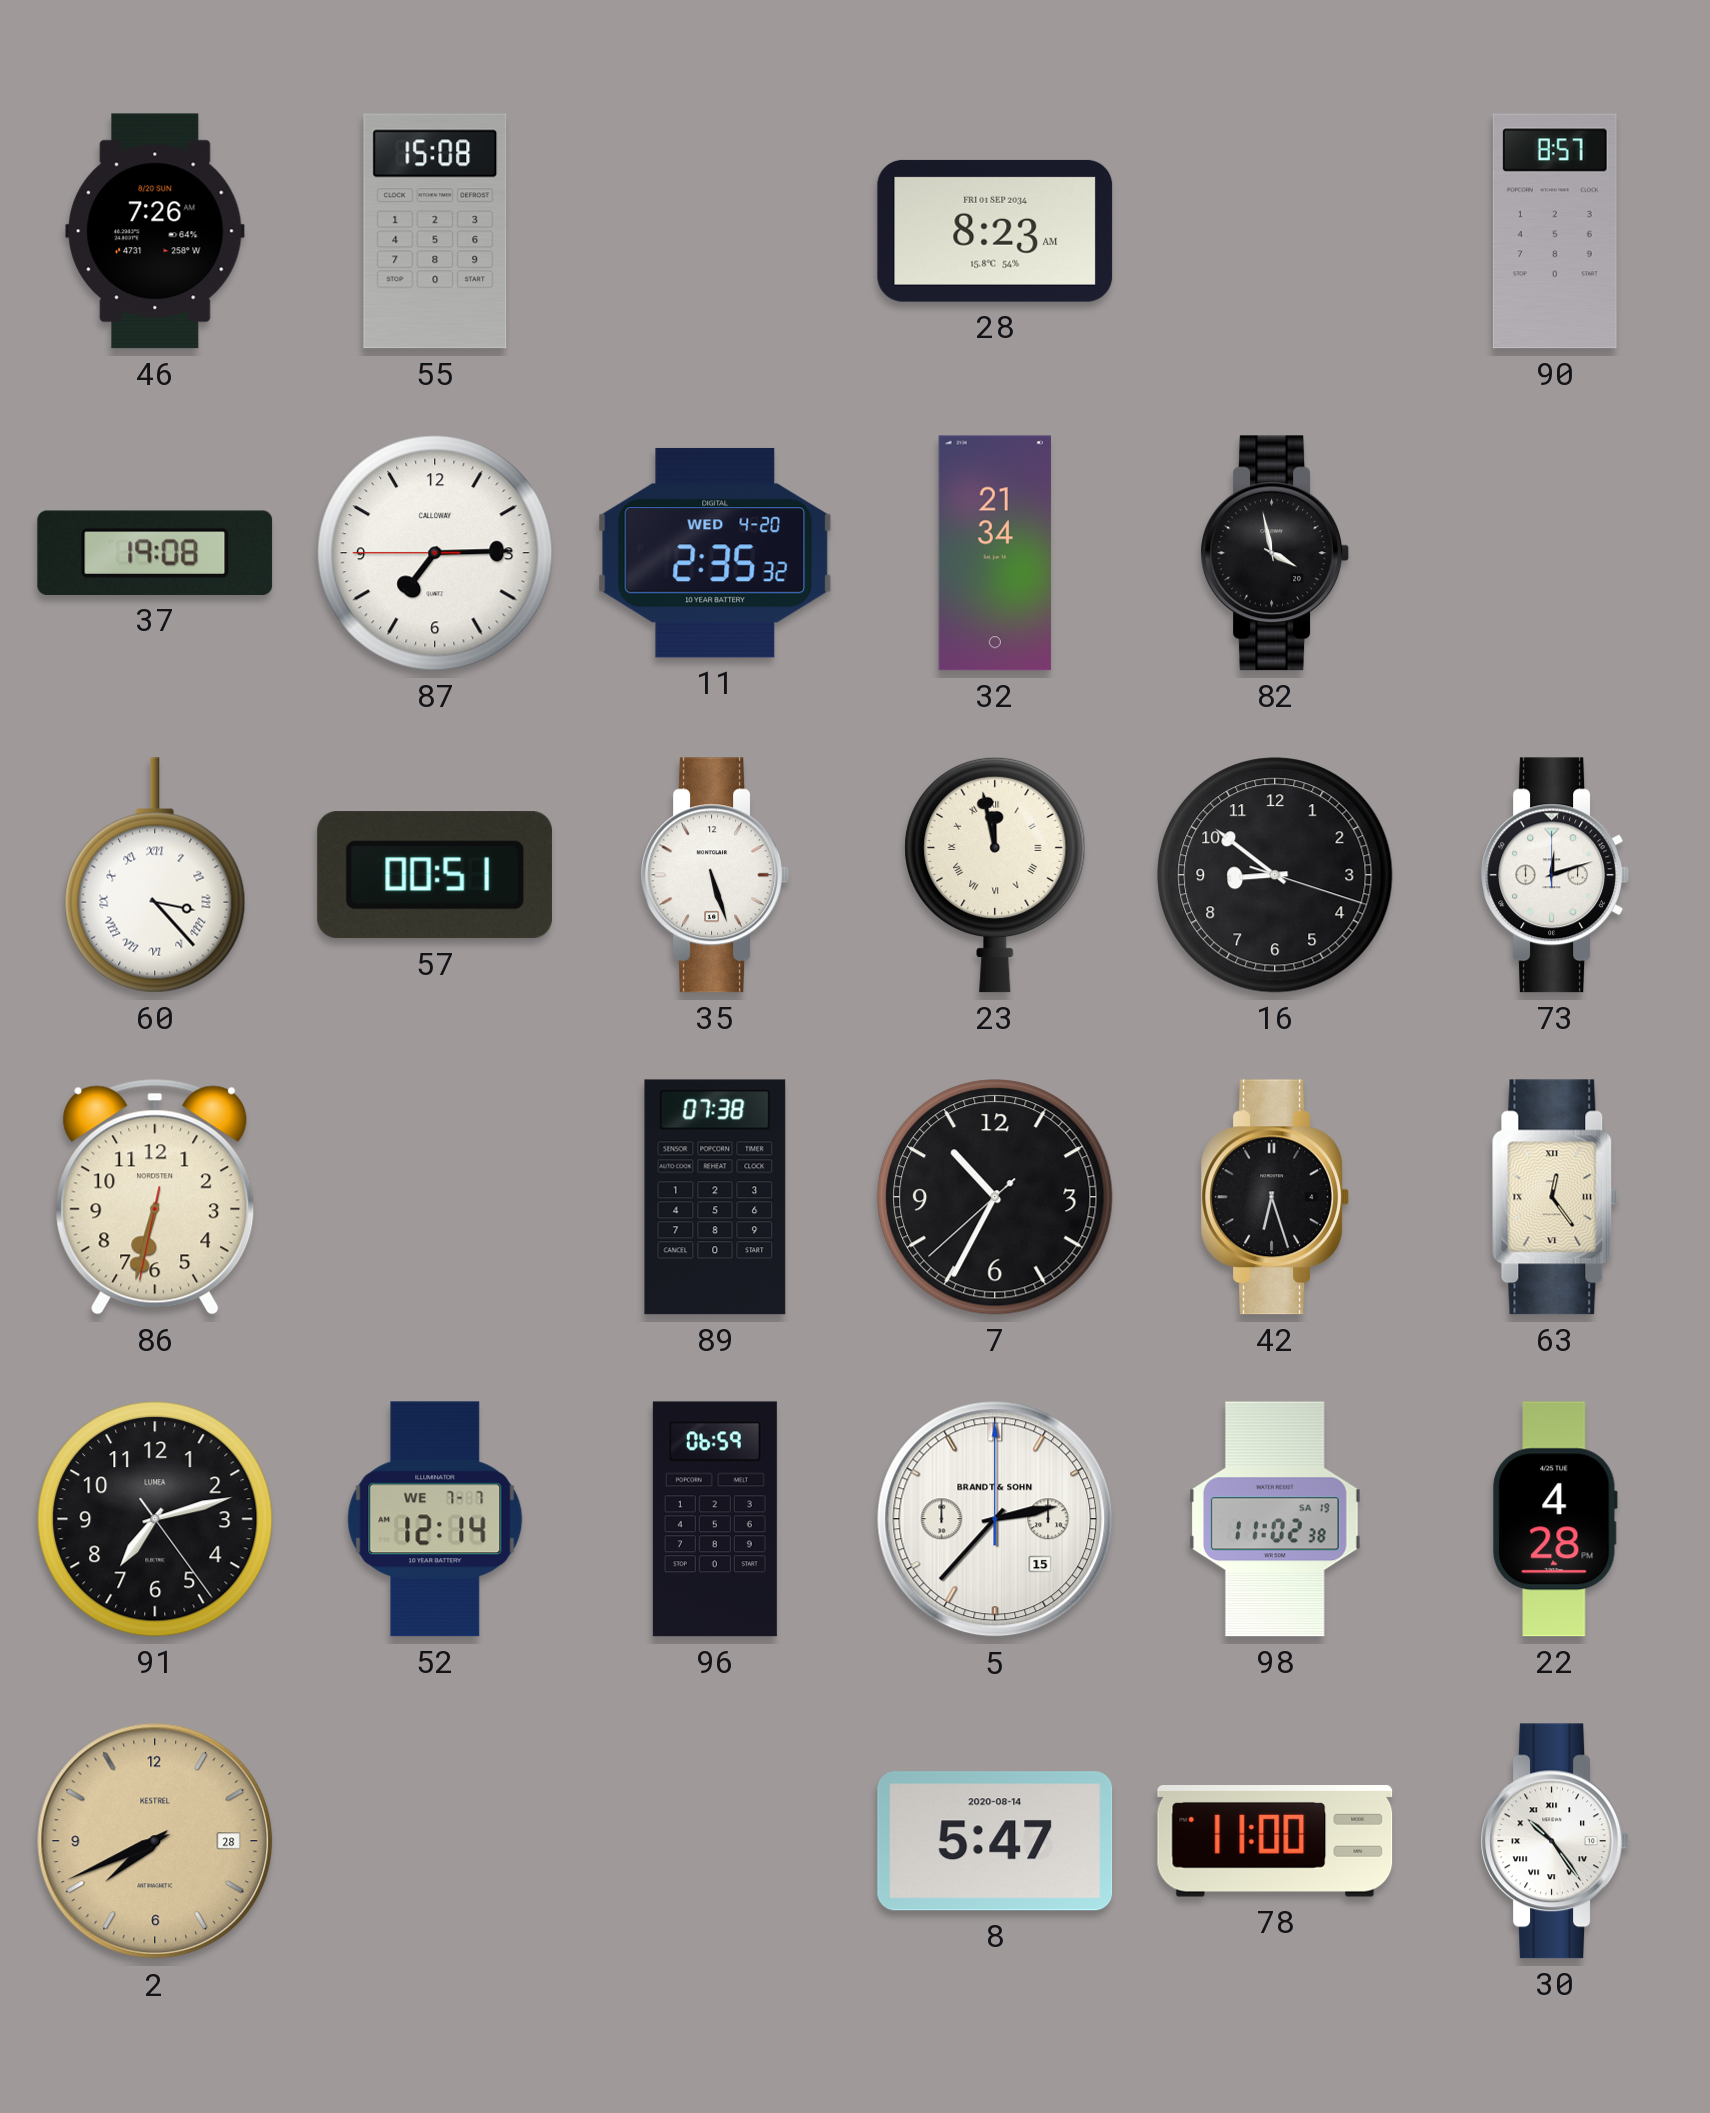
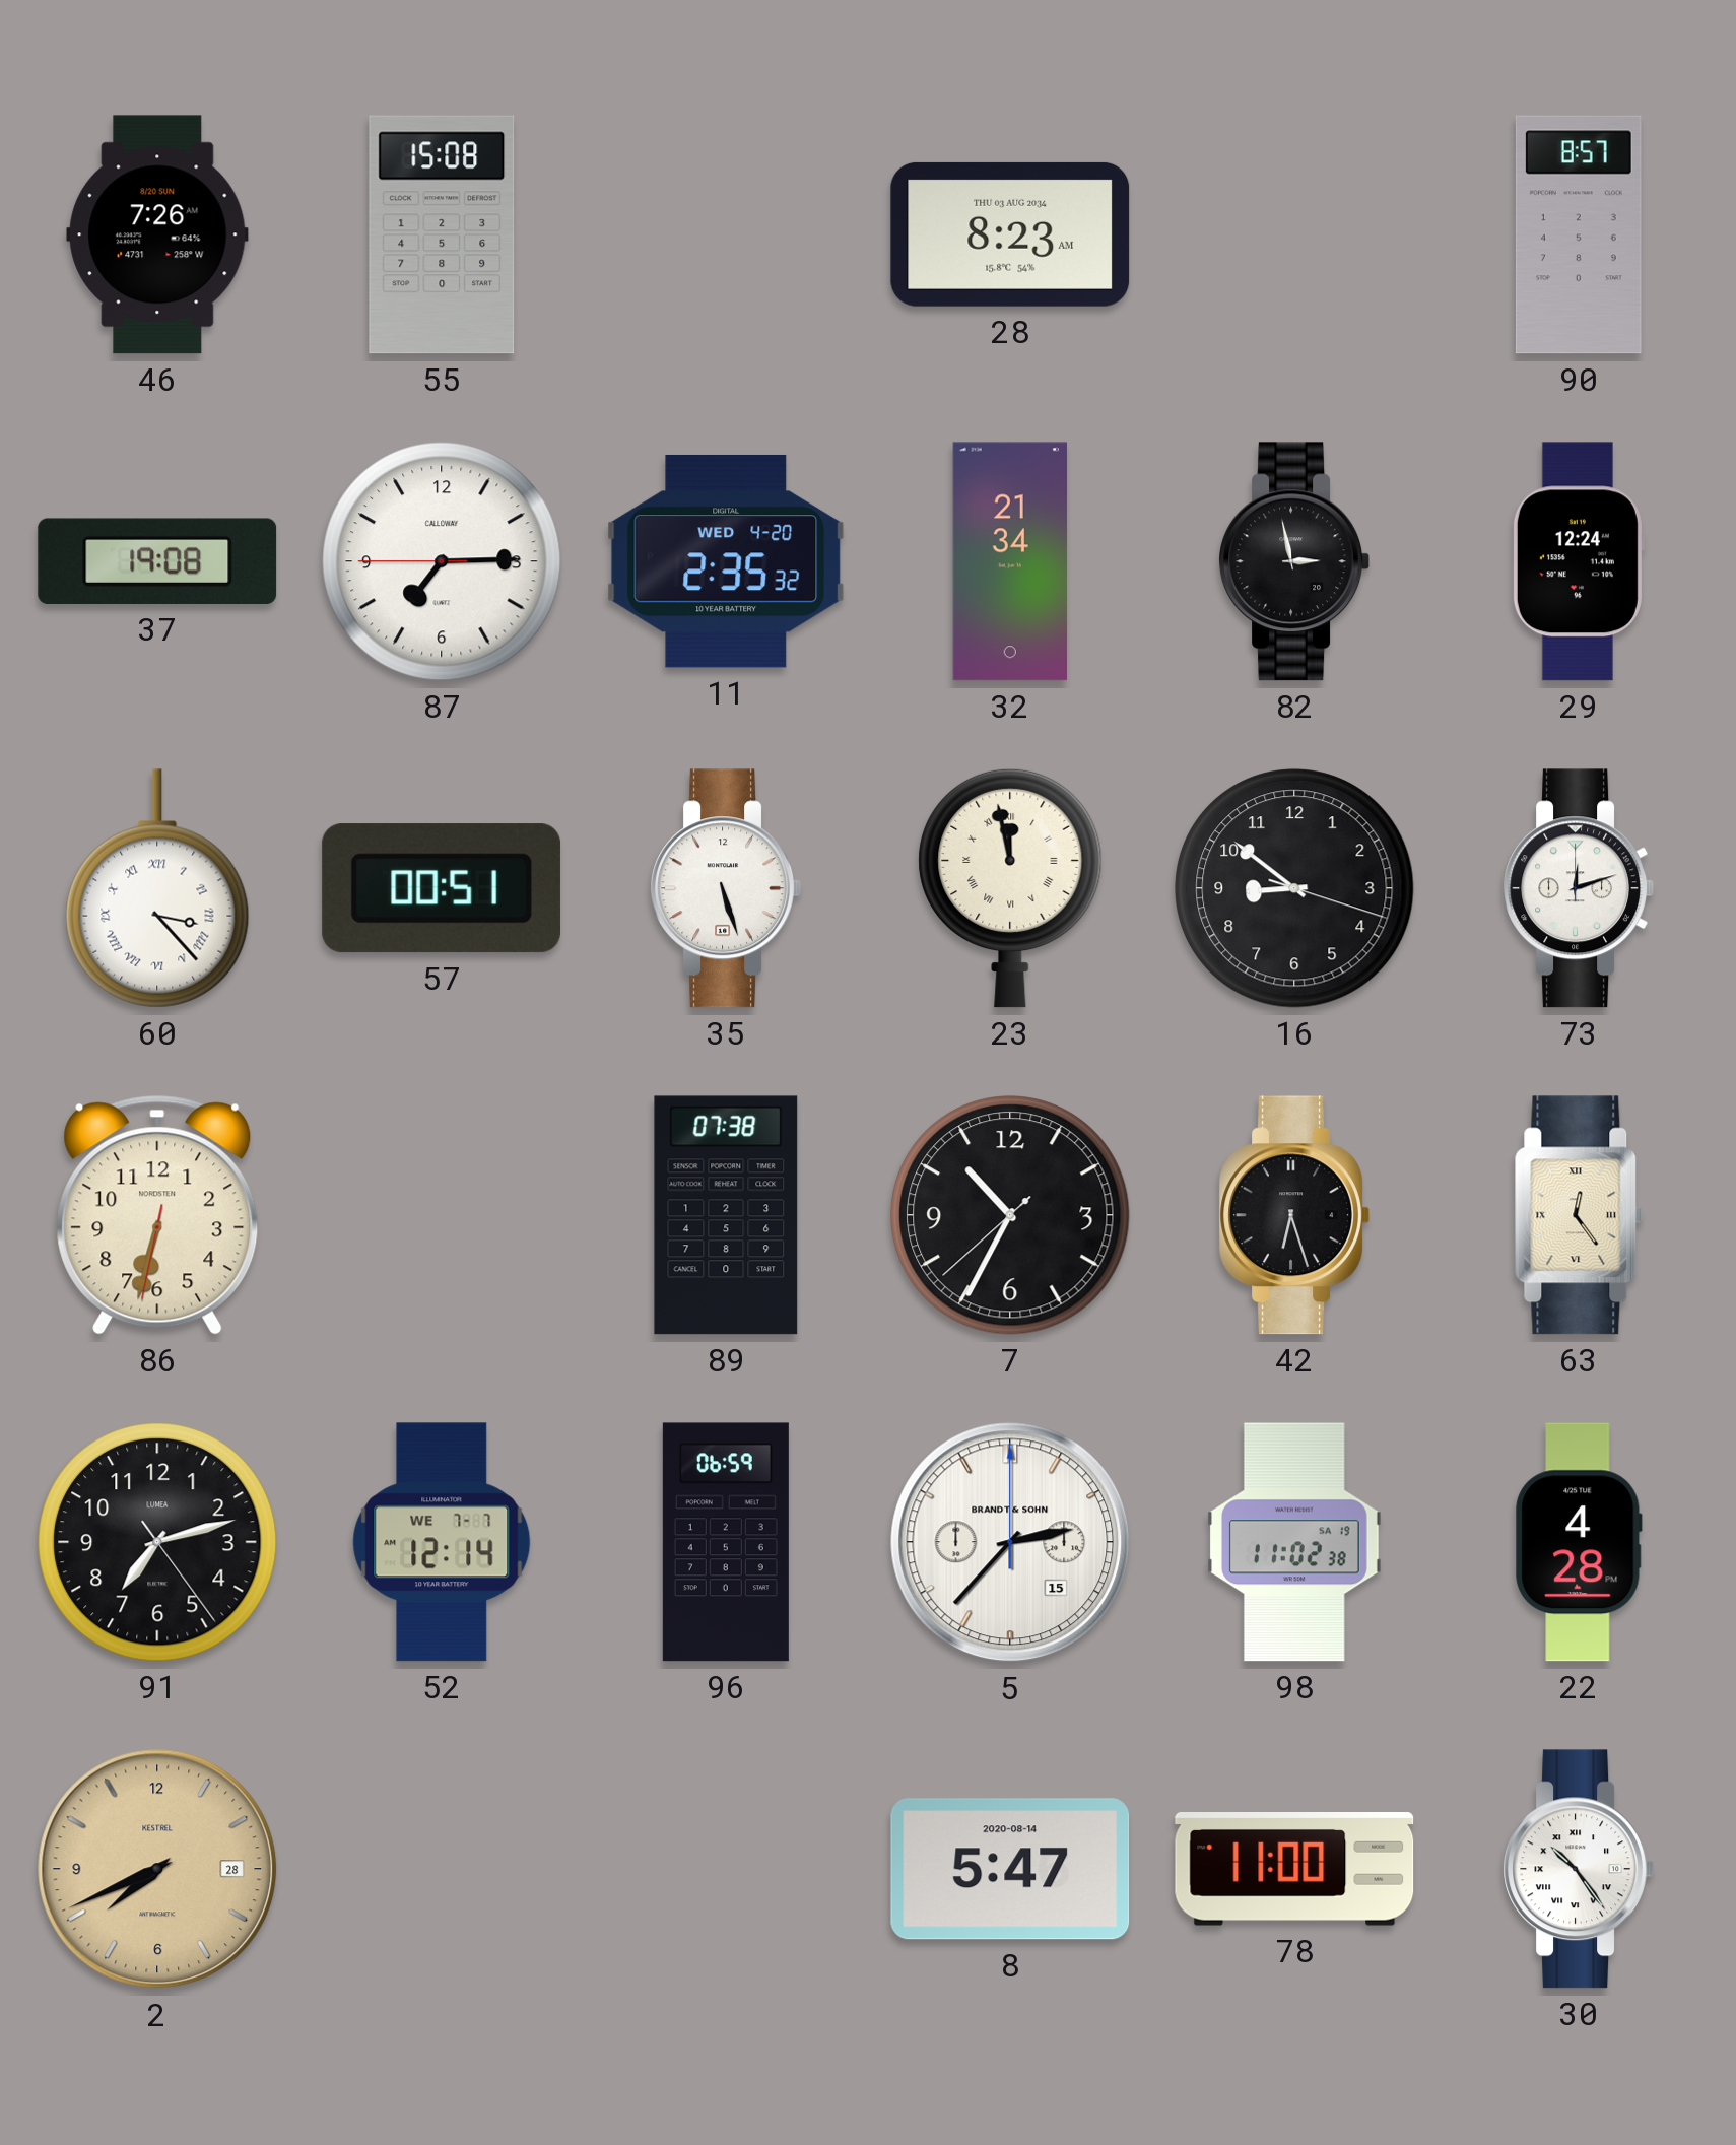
28 date: FRI 01 SEP 2034 -> THU 03 AUG 2034 (1010, 234)
82: 3:58 -> 2:58 (1294, 561)
29: none -> 12:24 (1578, 561)
